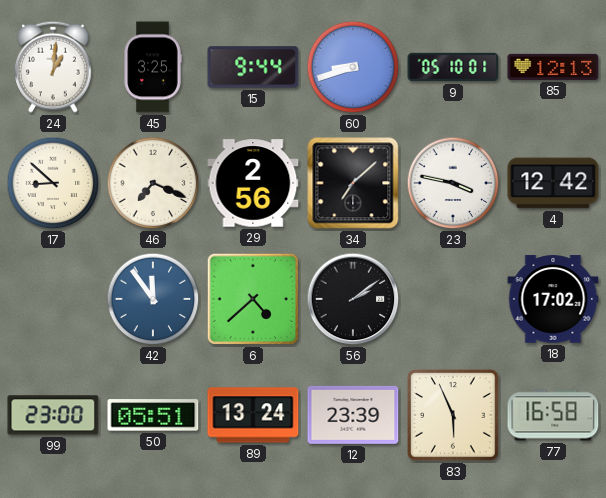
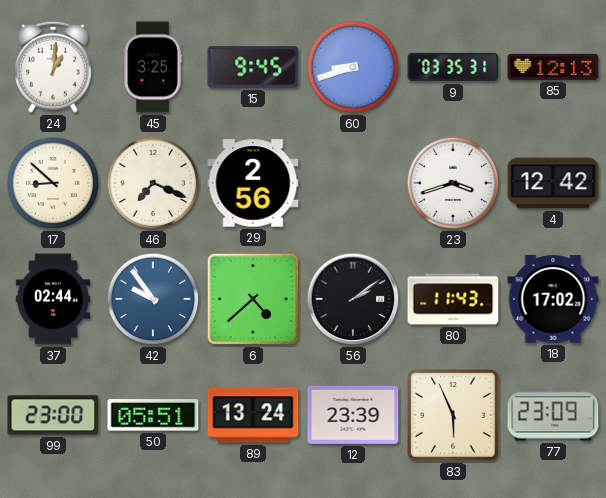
15: 9:44 -> 9:45 (253, 67)
9: 05:10 -> 03:35 (453, 67)
34: 7:08 -> none (353, 183)
23: 3:47 -> 3:42 (453, 183)
37: none -> 02:44 (53, 299)
42: 11:54 -> 9:54 (153, 299)
80: none -> 11:43 (453, 299)
77: 16:58 -> 23:09 (553, 415)
